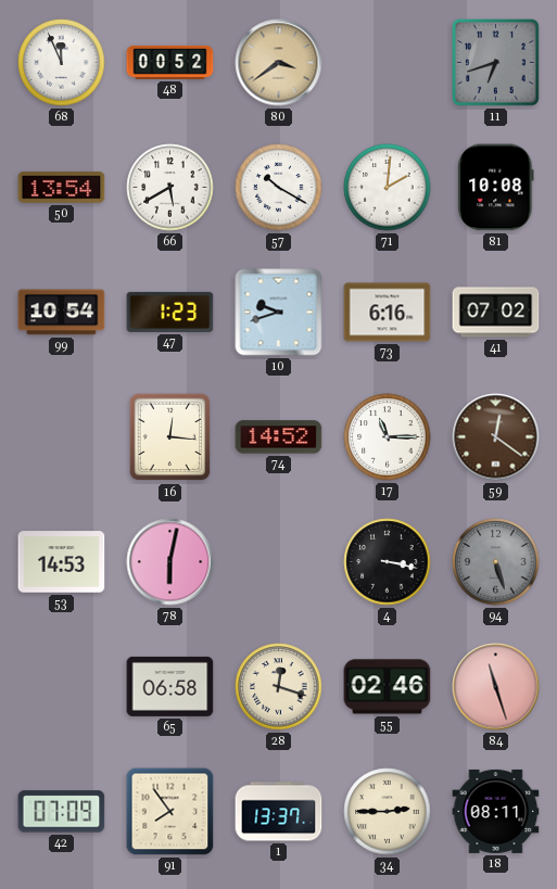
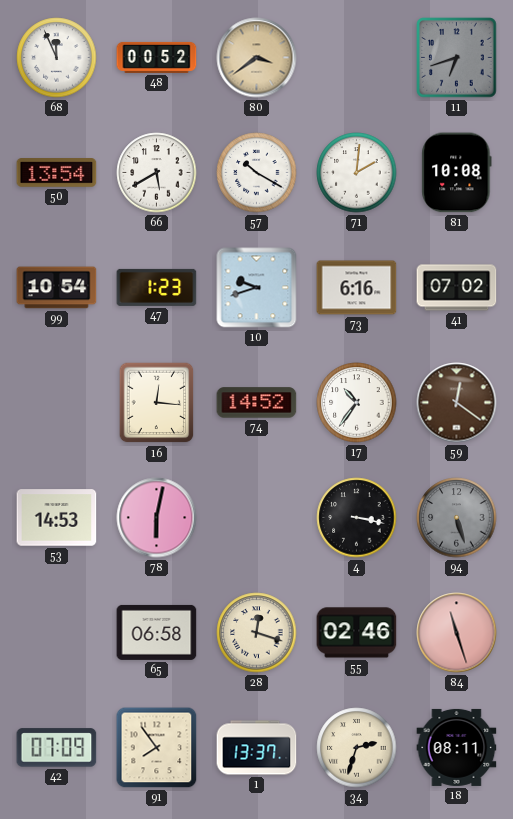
17: 11:15 -> 10:36 (357, 403)
34: 2:45 -> 2:33 (357, 748)
